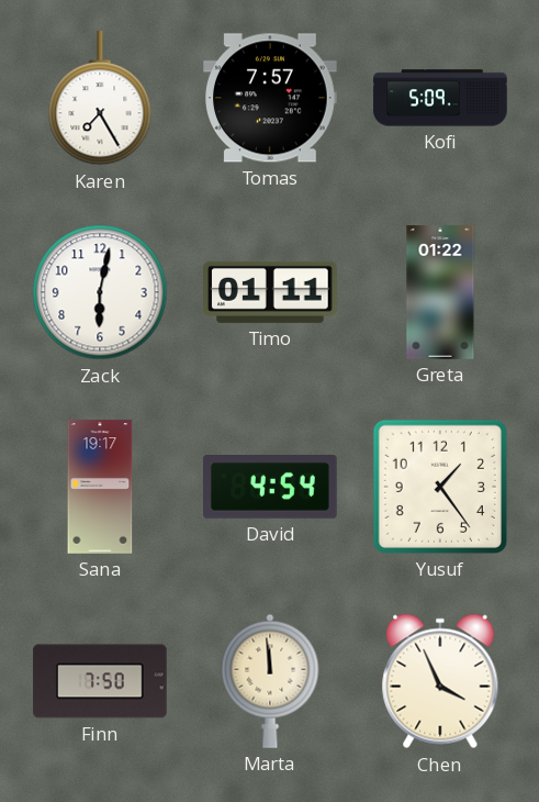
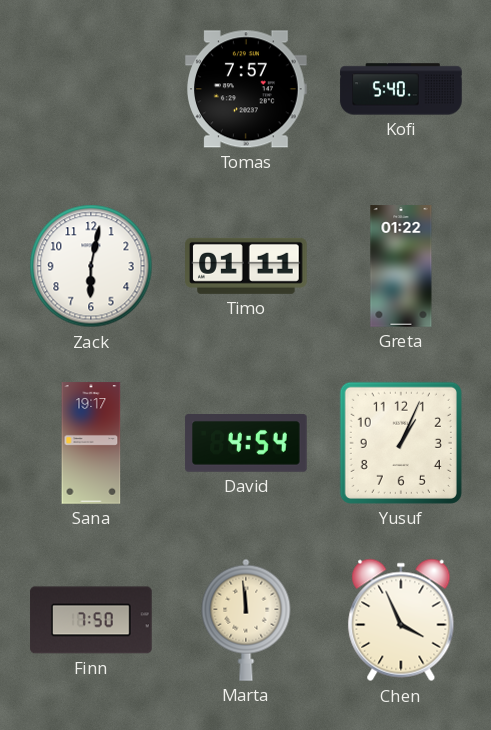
Karen: 7:25 -> none (100, 99)
Kofi: 5:09 -> 5:40 (401, 89)
Yusuf: 1:24 -> 1:04 (401, 443)
